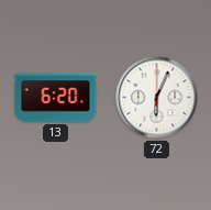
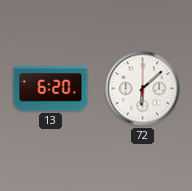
72: 6:04 -> 6:08 (143, 89)
